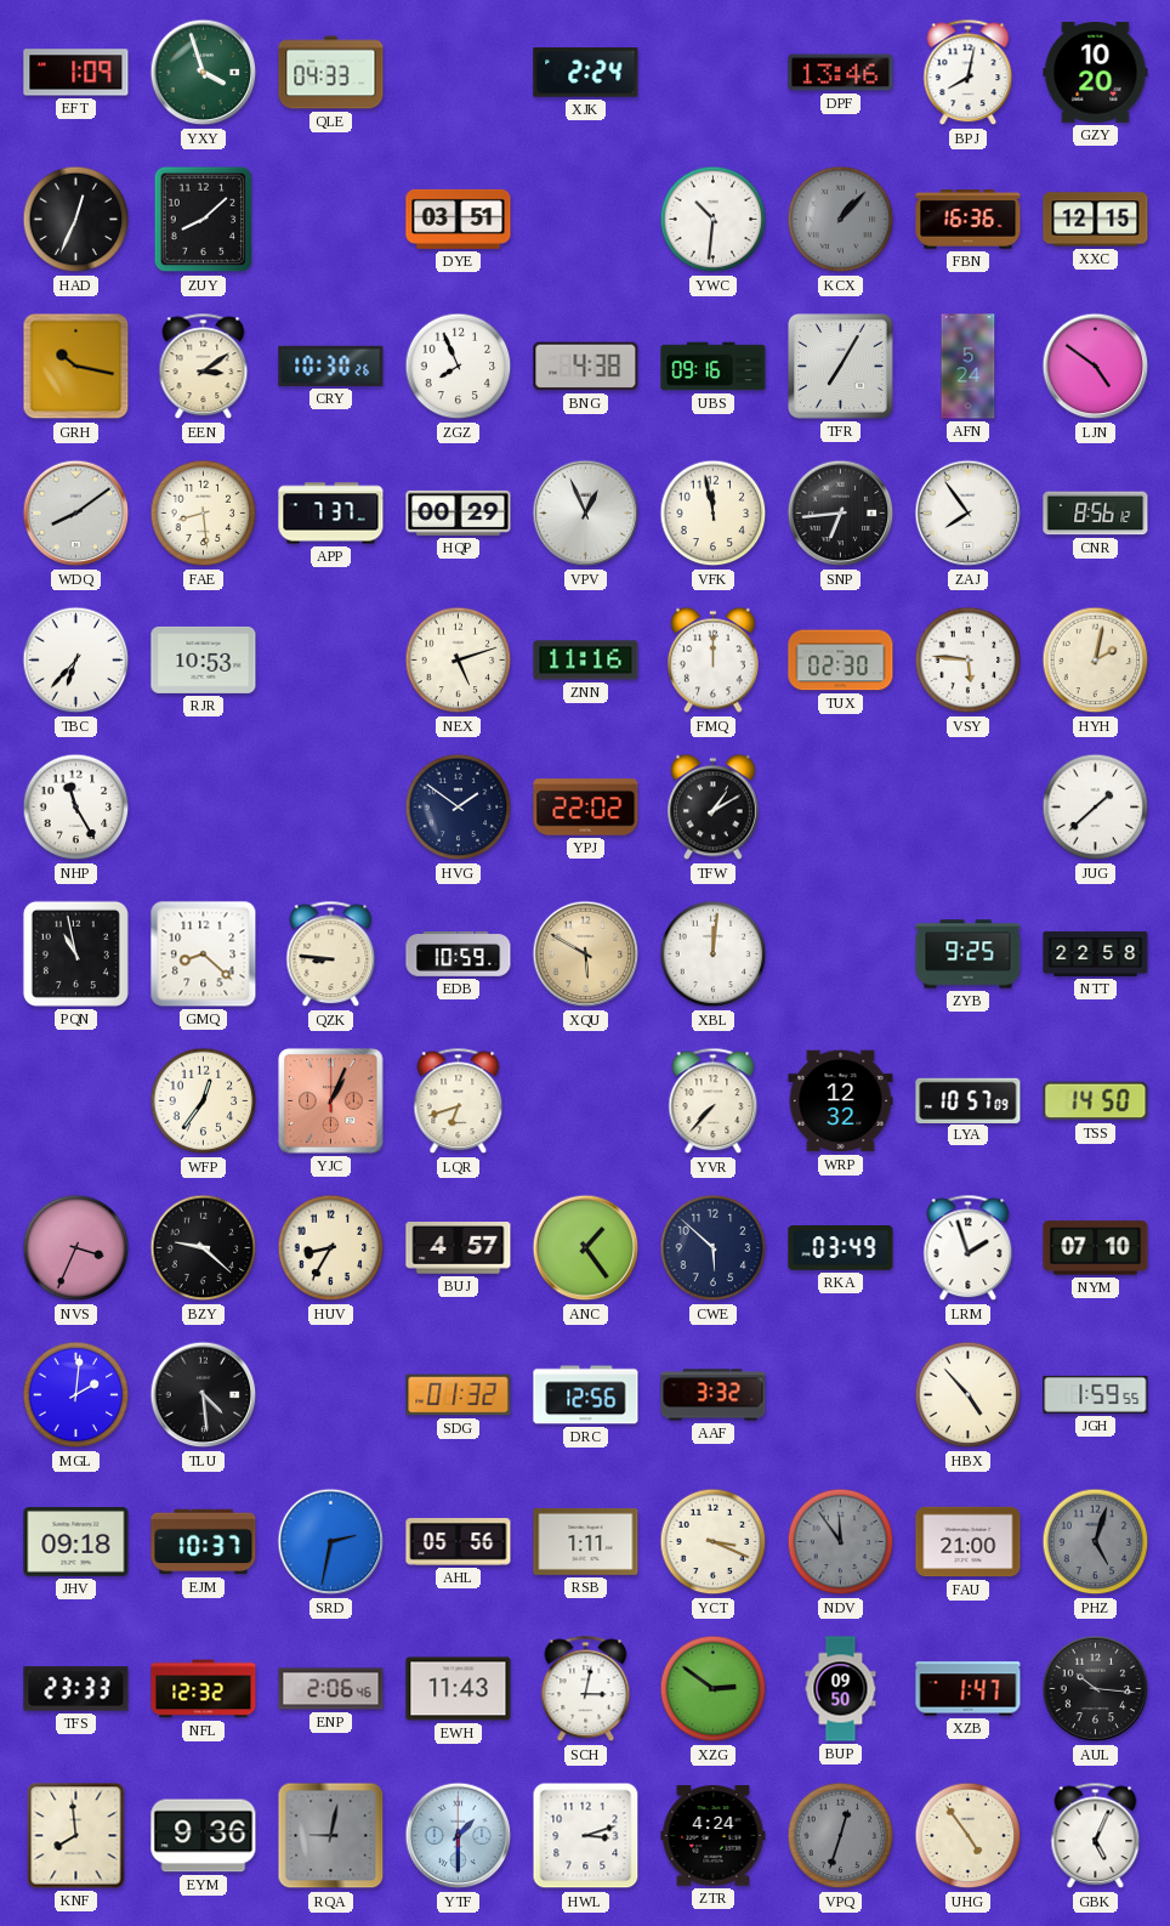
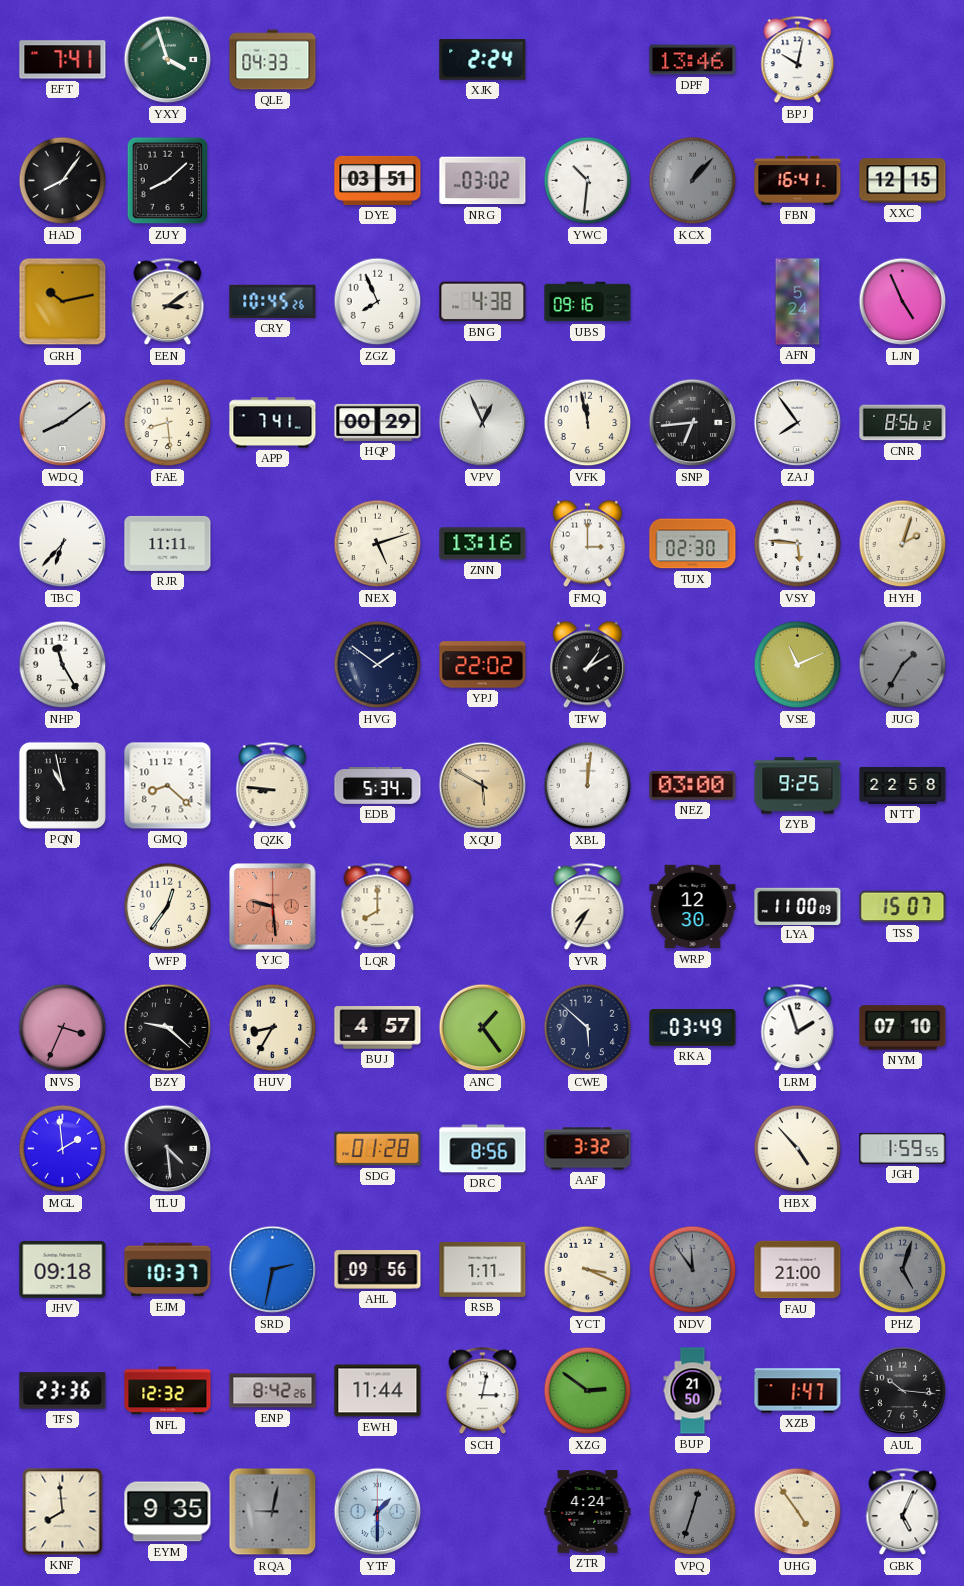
EFT: 1:09 -> 7:41 (63, 60)
BPJ: 8:02 -> 10:02 (798, 60)
GZY: 10:20 -> none (1096, 73)
HAD: 12:34 -> 8:06 (63, 181)
NRG: none -> 03:02 (483, 181)
FBN: 16:36 -> 16:41 (798, 181)
GRH: 10:17 -> 10:13 (63, 302)
CRY: 10:30 -> 10:45 (273, 301)
TFR: 7:05 -> none (841, 367)
LJN: 4:51 -> 4:56 (903, 302)
APP: 7:37 -> 7:41 (273, 423)
RJR: 10:53 -> 11:11 (168, 543)
ZNN: 11:16 -> 13:16 (483, 544)
FMQ: 12:00 -> 3:00 (587, 544)
HYH: 2:02 -> 2:03 (903, 544)
VSE: none -> 11:11 (798, 665)
JUG: 1:38 -> 1:35 (903, 665)
JUG dial: white -> grey (903, 665)
EDB: 10:59 -> 5:34 (378, 786)
NEZ: none -> 03:00 (693, 785)
YJC: 1:04 -> 9:29 (273, 907)
LQR: 6:42 -> 8:00 (378, 907)
YVR: 7:37 -> 7:35 (588, 907)
WRP: 12:32 -> 12:30 (693, 907)
LYA: 10:57 -> 11:00 (798, 906)
TSS: 14:50 -> 15:07 (903, 907)
MGL: 2:01 -> 1:59 (63, 1149)
SDG: 01:32 -> 01:28 (378, 1149)
DRC: 12:56 -> 8:56 (483, 1149)
AHL: 05:56 -> 09:56 (378, 1270)
TFS: 23:33 -> 23:36 (63, 1391)
ENP: 2:06 -> 8:42 (273, 1391)
EWH: 11:43 -> 11:44 (378, 1391)
BUP: 09:50 -> 21:50 (693, 1391)
EYM: 9:36 -> 9:35 (168, 1512)
HWL: 3:12 -> none (586, 1836)
